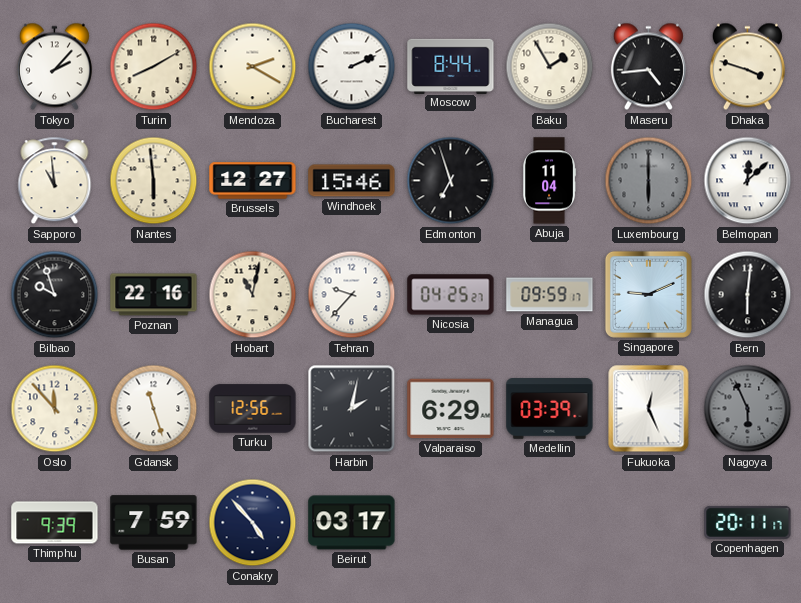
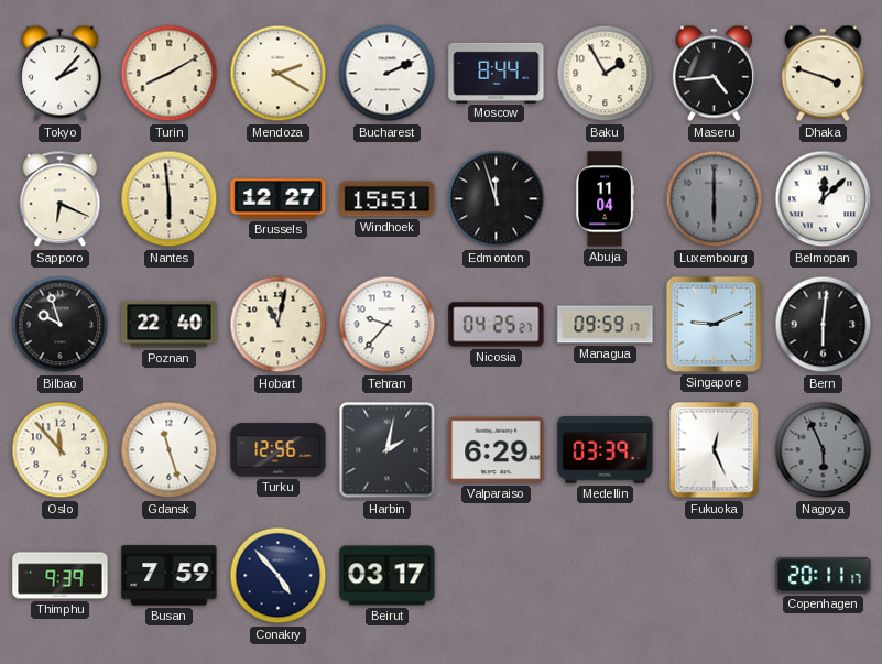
Sapporo: 10:59 -> 6:19 (61, 199)
Windhoek: 15:46 -> 15:51 (388, 199)
Edmonton: 6:57 -> 11:57 (497, 199)
Poznan: 22:16 -> 22:40 (170, 325)
